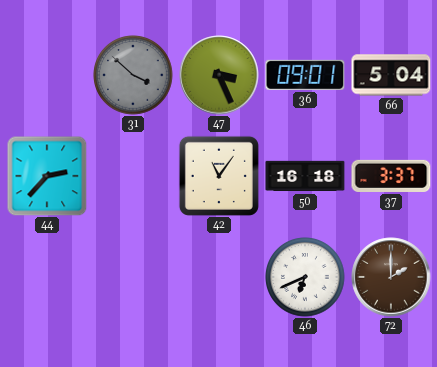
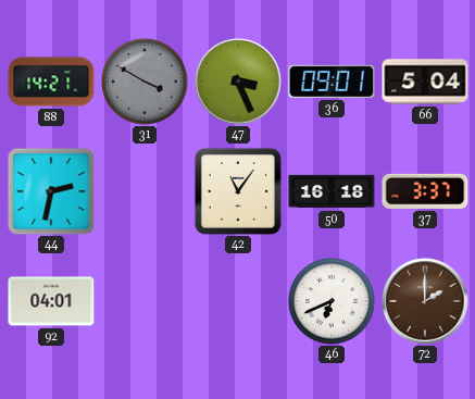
88: none -> 14:21 (51, 82)
31: 3:52 -> 3:50 (145, 82)
44: 2:37 -> 2:32 (51, 191)
92: none -> 04:01 (51, 301)
